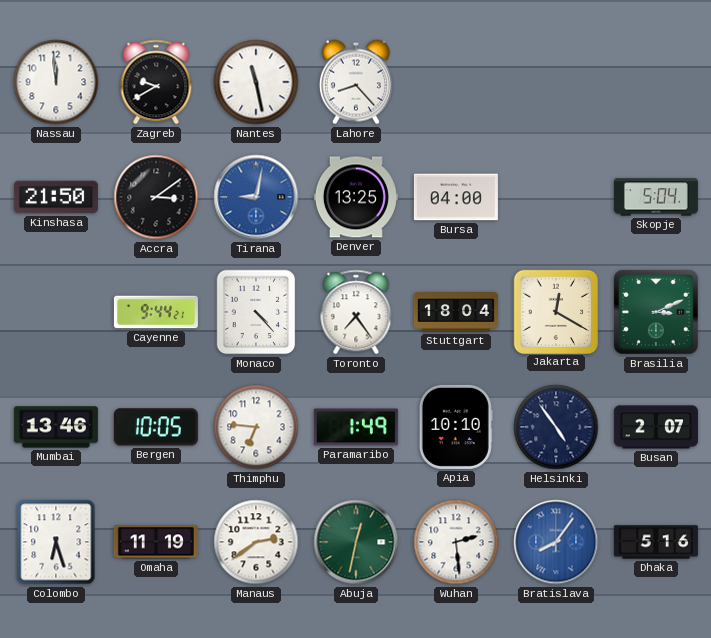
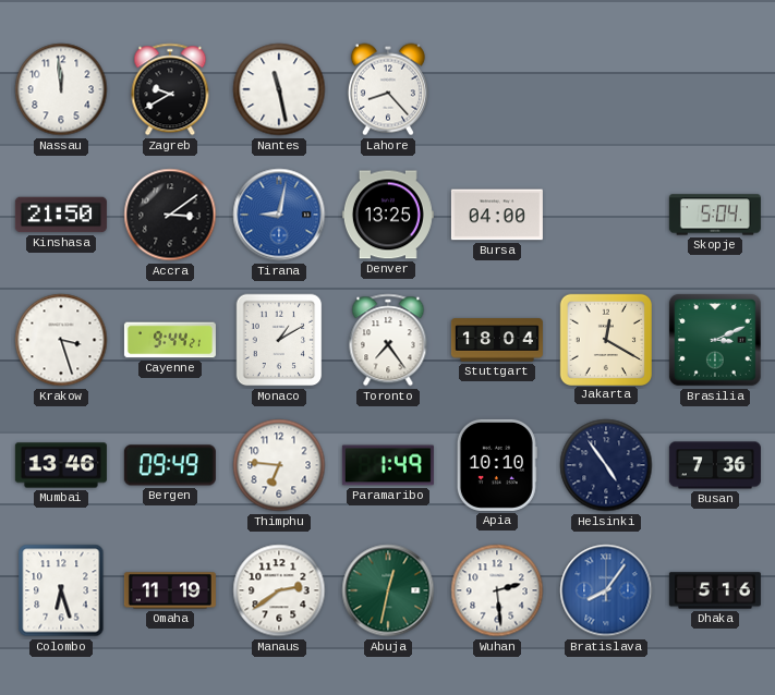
Krakow: none -> 3:27 (61, 340)
Monaco: 4:23 -> 1:10 (279, 340)
Bergen: 10:05 -> 09:49 (170, 465)
Busan: 2:07 -> 7:36 (715, 465)
